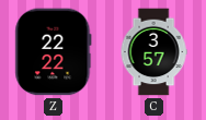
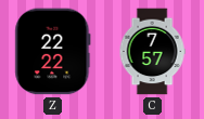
C: 3:57 -> 7:57 (152, 52)
